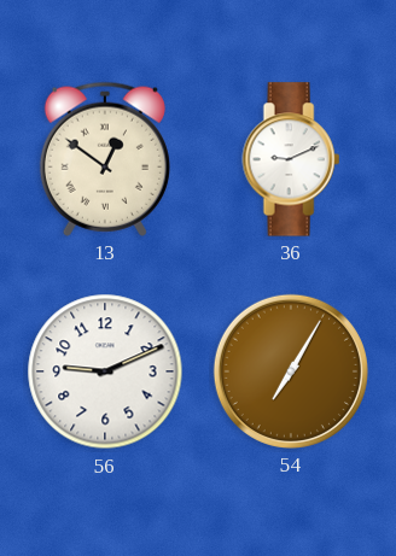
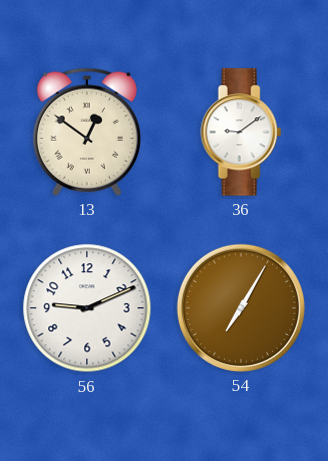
36: 9:11 -> 9:09 (241, 132)
